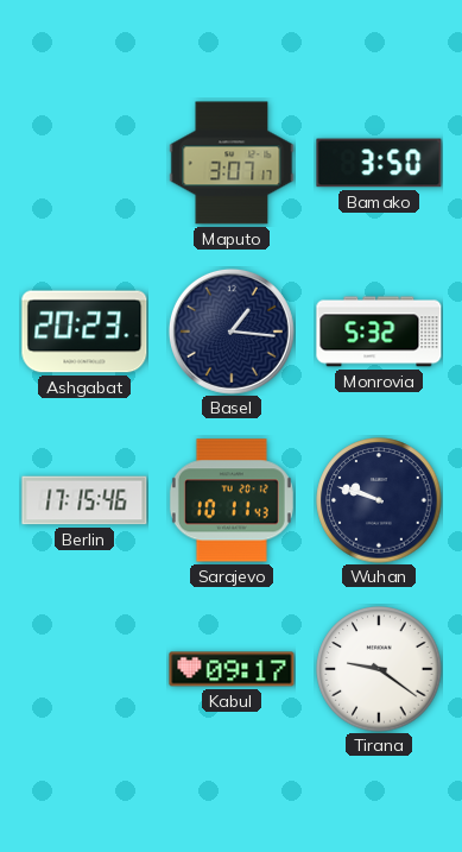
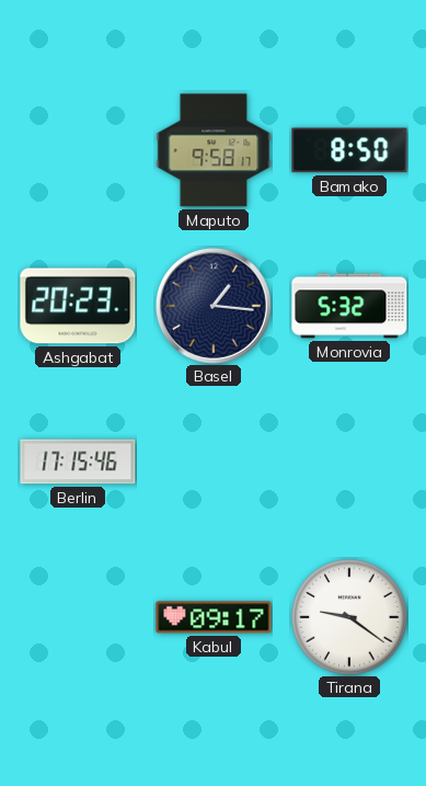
Maputo: 3:07 -> 9:58 (214, 150)
Bamako: 3:50 -> 8:50 (349, 150)
Sarajevo: 10:11 -> none (232, 500)
Wuhan: 9:48 -> none (379, 500)
